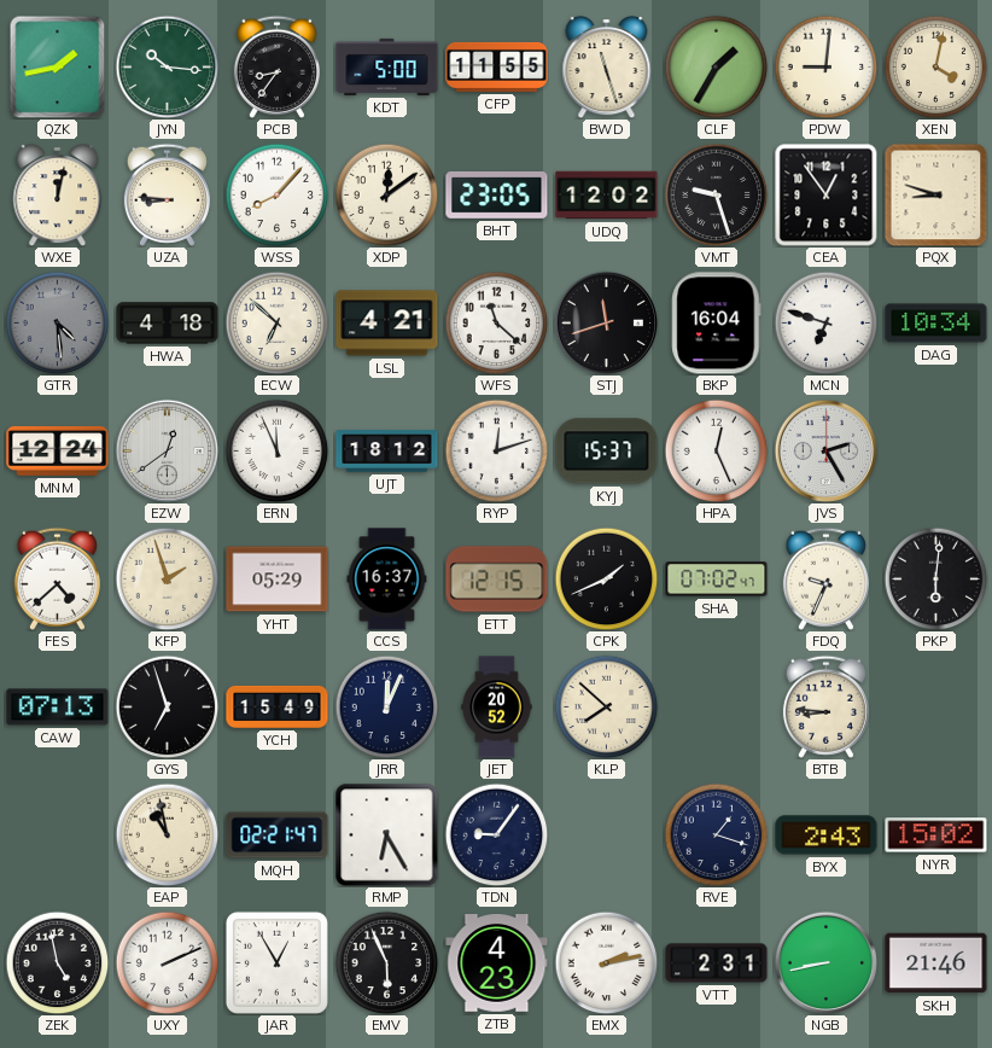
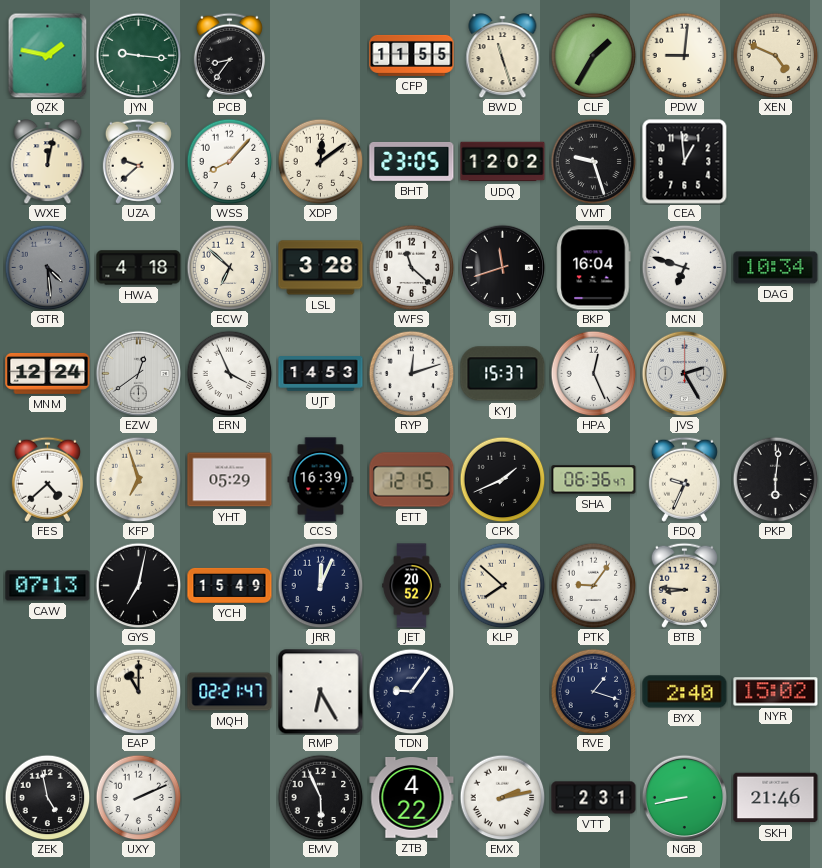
QZK: 1:43 -> 1:47 (48, 55)
JYN: 10:16 -> 9:16 (138, 55)
KDT: 5:00 -> none (387, 66)
XEN: 4:02 -> 4:49 (775, 55)
UZA: 8:46 -> 9:38 (138, 161)
CEA: 12:54 -> 12:59 (685, 162)
PQX: 8:48 -> none (935, 194)
LSL: 4:21 -> 3:28 (321, 268)
ERN: 11:56 -> 3:56 (229, 373)
UJT: 18:12 -> 14:53 (321, 374)
KFP: 1:57 -> 6:57 (138, 479)
CCS: 16:37 -> 16:39 (321, 480)
SHA: 07:02 -> 06:36 (594, 480)
GYS: 6:57 -> 7:02 (138, 585)
PTK: none -> 9:06 (593, 585)
EAP: 10:58 -> 11:00 (138, 691)
BYX: 2:43 -> 2:40 (685, 692)
JAR: 12:55 -> none (276, 962)
ZTB: 4:23 -> 4:22 (412, 798)
